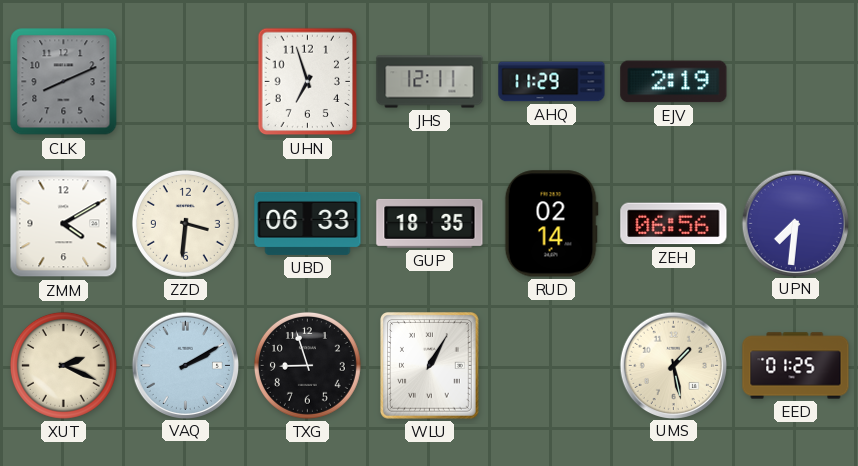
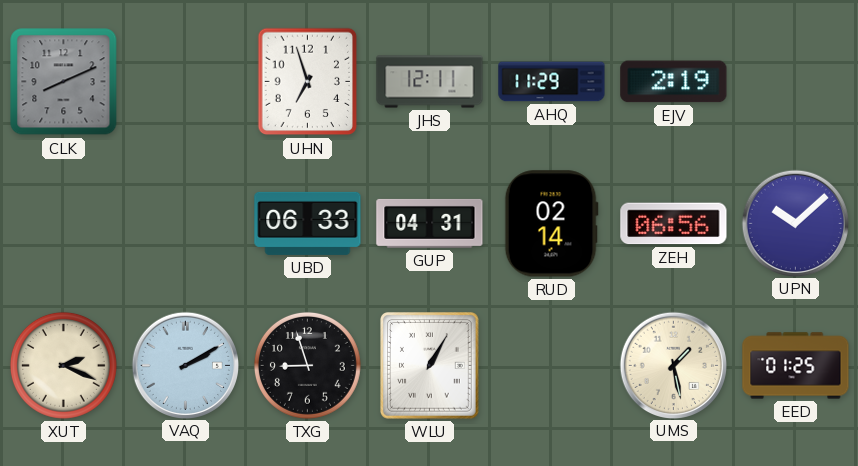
ZMM: 4:10 -> none (64, 224)
ZZD: 3:31 -> none (185, 223)
GUP: 18:35 -> 04:31 (430, 223)
UPN: 7:31 -> 10:08 (795, 223)
